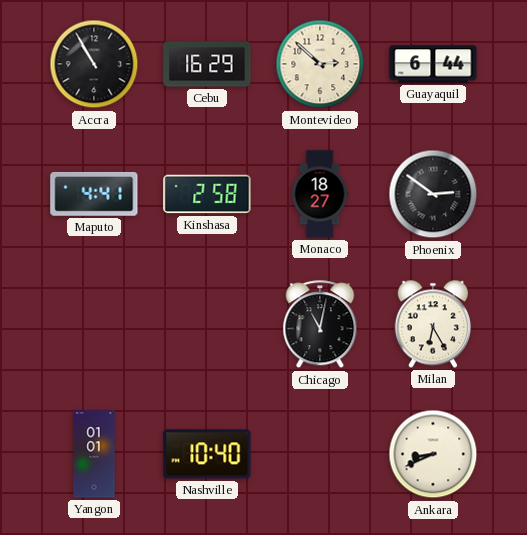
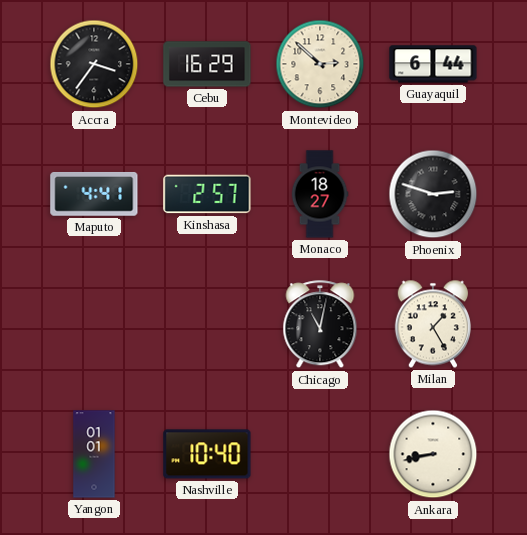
Accra: 10:55 -> 3:36 (94, 64)
Kinshasa: 2:58 -> 2:57 (207, 194)
Phoenix: 2:51 -> 2:48 (433, 194)
Milan: 6:25 -> 1:25 (432, 324)
Ankara: 8:41 -> 8:43 (433, 454)
